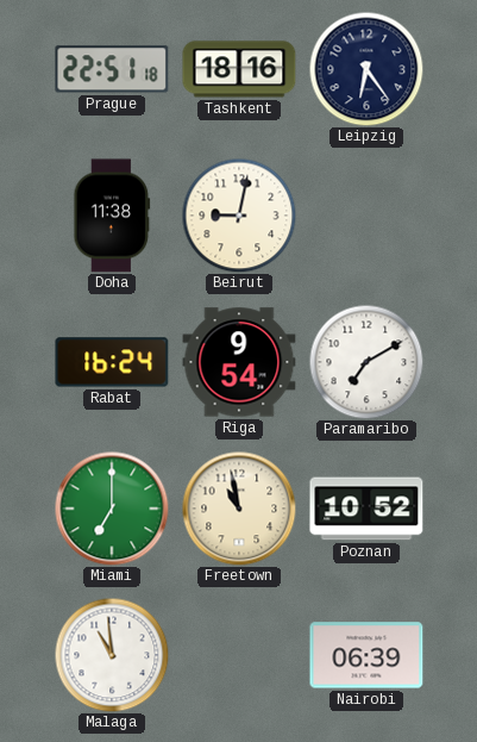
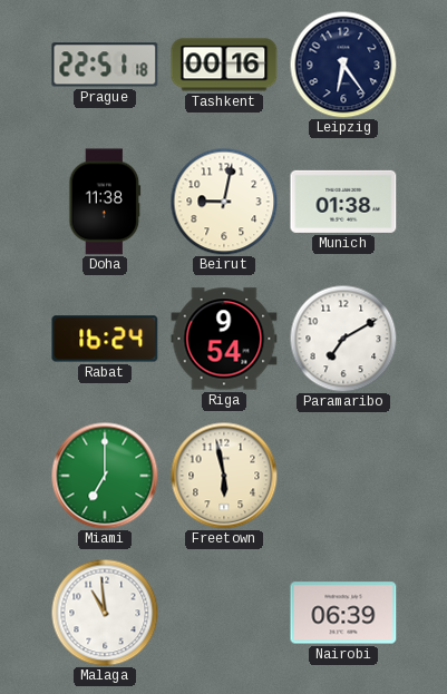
Tashkent: 18:16 -> 00:16 (224, 65)
Munich: none -> 01:38 (343, 202)
Freetown: 10:58 -> 5:58 (224, 476)
Poznan: 10:52 -> none (366, 509)
